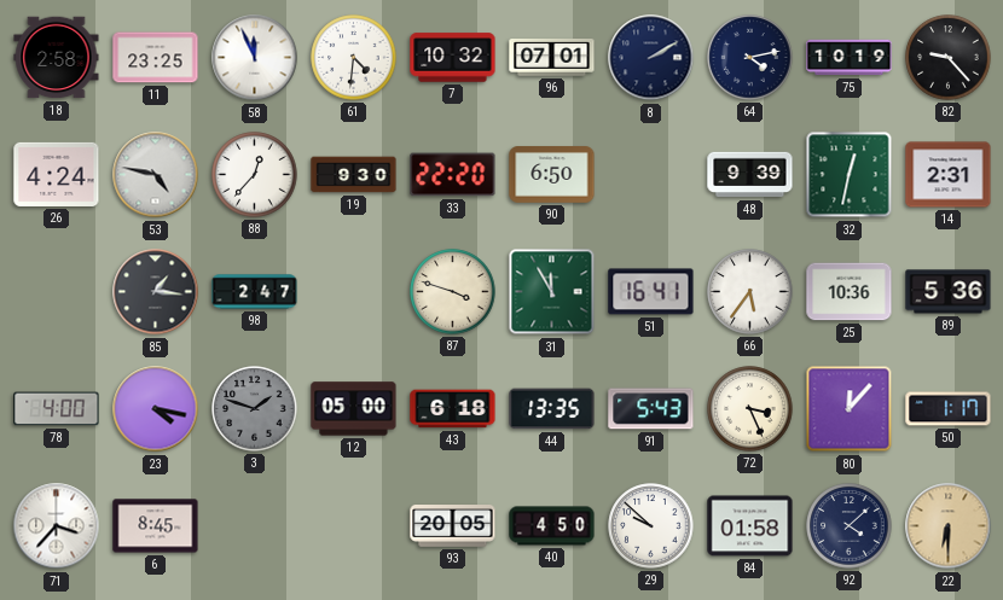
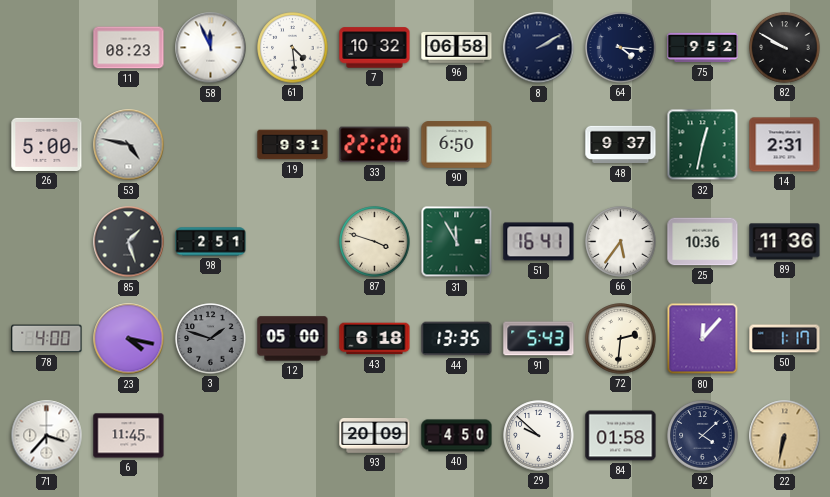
18: 2:58 -> none (57, 58)
11: 23:25 -> 08:23 (129, 48)
61: 4:31 -> 4:29 (293, 48)
96: 07:01 -> 06:58 (457, 48)
64: 4:13 -> 4:16 (621, 48)
75: 10:19 -> 9:52 (703, 48)
82: 9:23 -> 9:50 (785, 48)
26: 4:24 -> 5:00 (47, 144)
88: 12:37 -> none (255, 175)
19: 9:30 -> 9:31 (293, 145)
48: 9:39 -> 9:37 (621, 145)
85: 1:16 -> 1:27 (129, 242)
98: 2:47 -> 2:51 (211, 242)
89: 5:36 -> 11:36 (785, 242)
72: 3:26 -> 2:31 (621, 339)
6: 8:45 -> 11:45 (129, 436)
93: 20:05 -> 20:09 (375, 436)
22: 6:30 -> 6:32 (785, 436)
